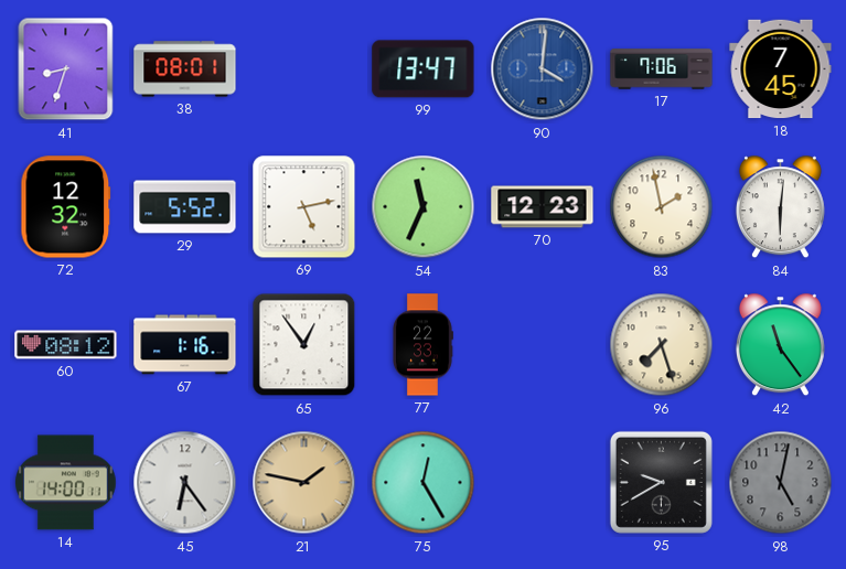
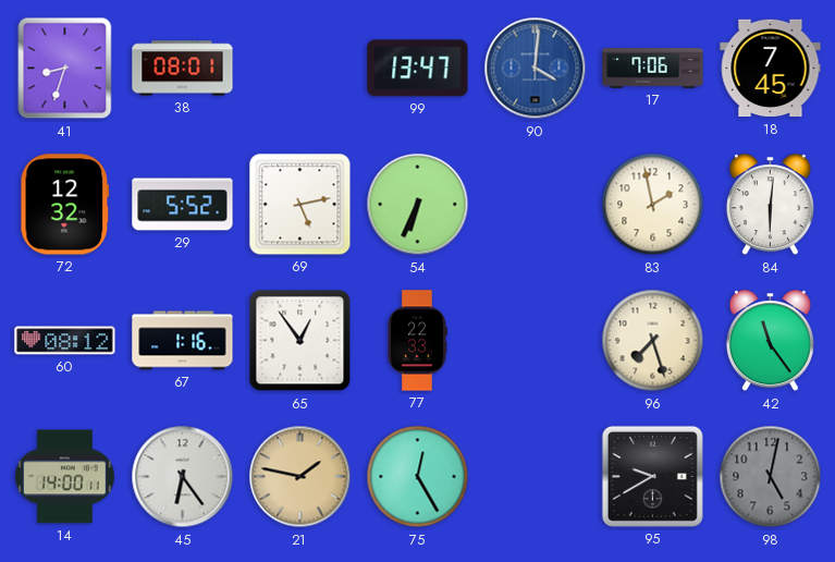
54: 11:34 -> 6:34 (418, 205)
70: 12:23 -> none (543, 207)
